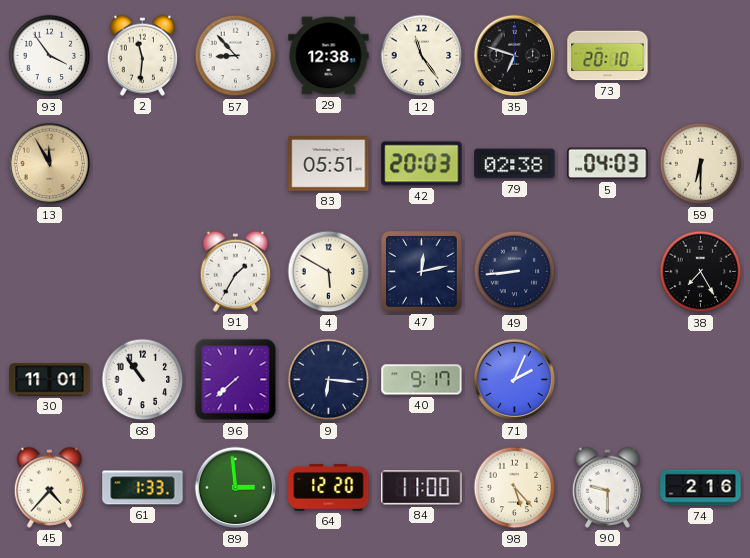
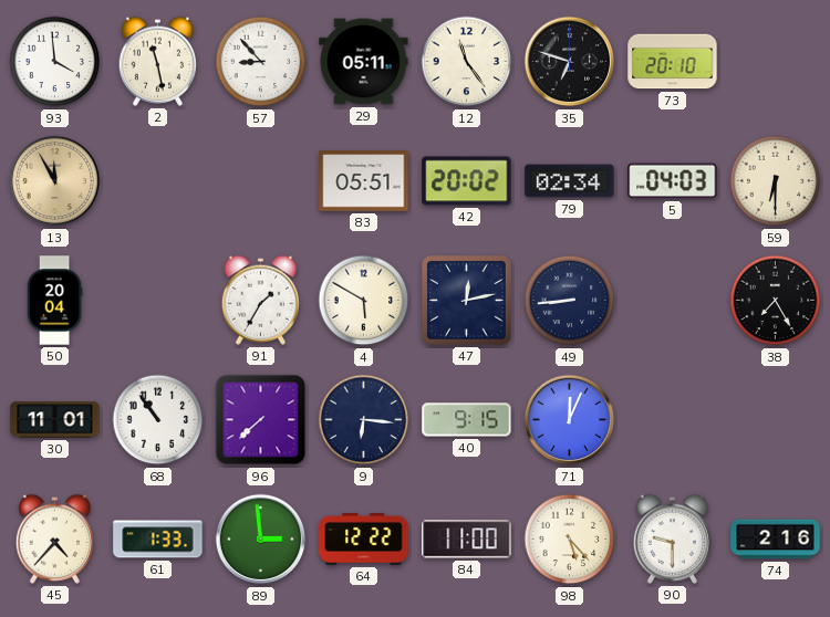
93: 3:54 -> 3:59 (55, 62)
2: 11:31 -> 11:28 (158, 61)
29: 12:38 -> 05:11 (364, 62)
42: 20:03 -> 20:02 (467, 181)
79: 02:38 -> 02:34 (570, 181)
50: none -> 20:04 (54, 301)
40: 9:17 -> 9:15 (467, 420)
71: 2:04 -> 12:04 (570, 420)
64: 12:20 -> 12:22 (364, 538)
